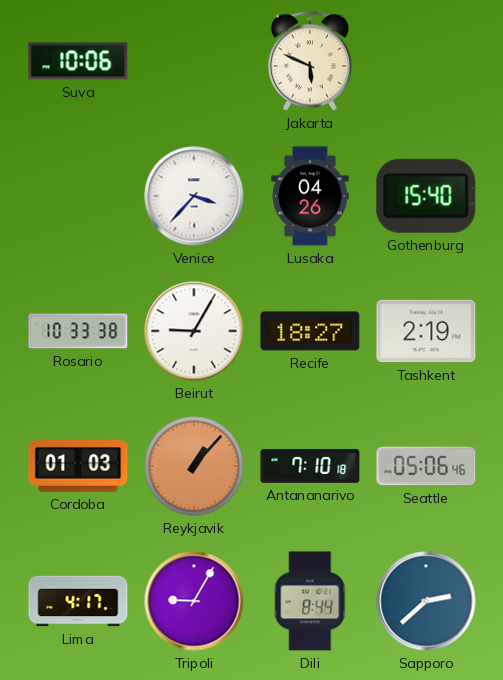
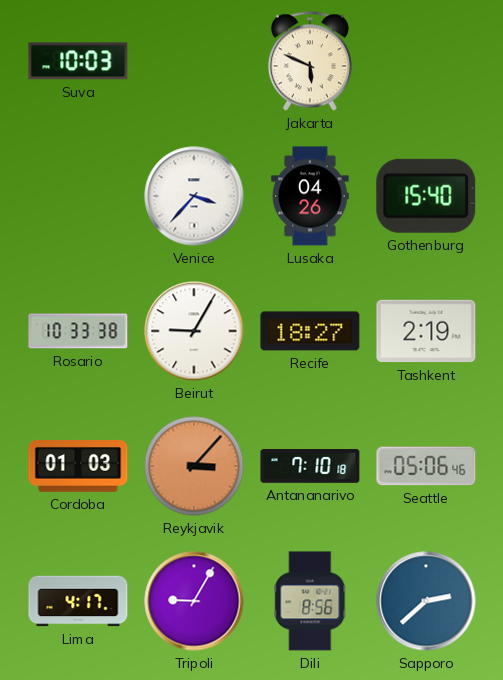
Suva: 10:06 -> 10:03 (78, 61)
Reykjavik: 1:07 -> 3:07 (194, 466)
Dili: 8:44 -> 8:56 (310, 601)
